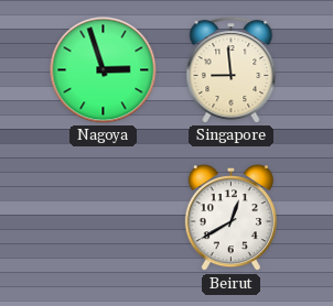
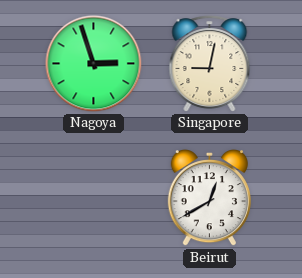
Singapore: 8:59 -> 9:02 (210, 64)
